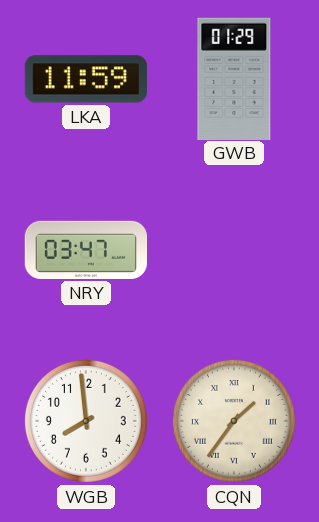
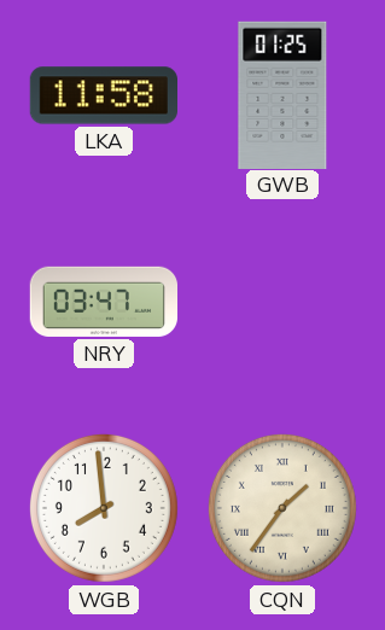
LKA: 11:59 -> 11:58 (103, 95)
GWB: 01:29 -> 01:25 (282, 94)
